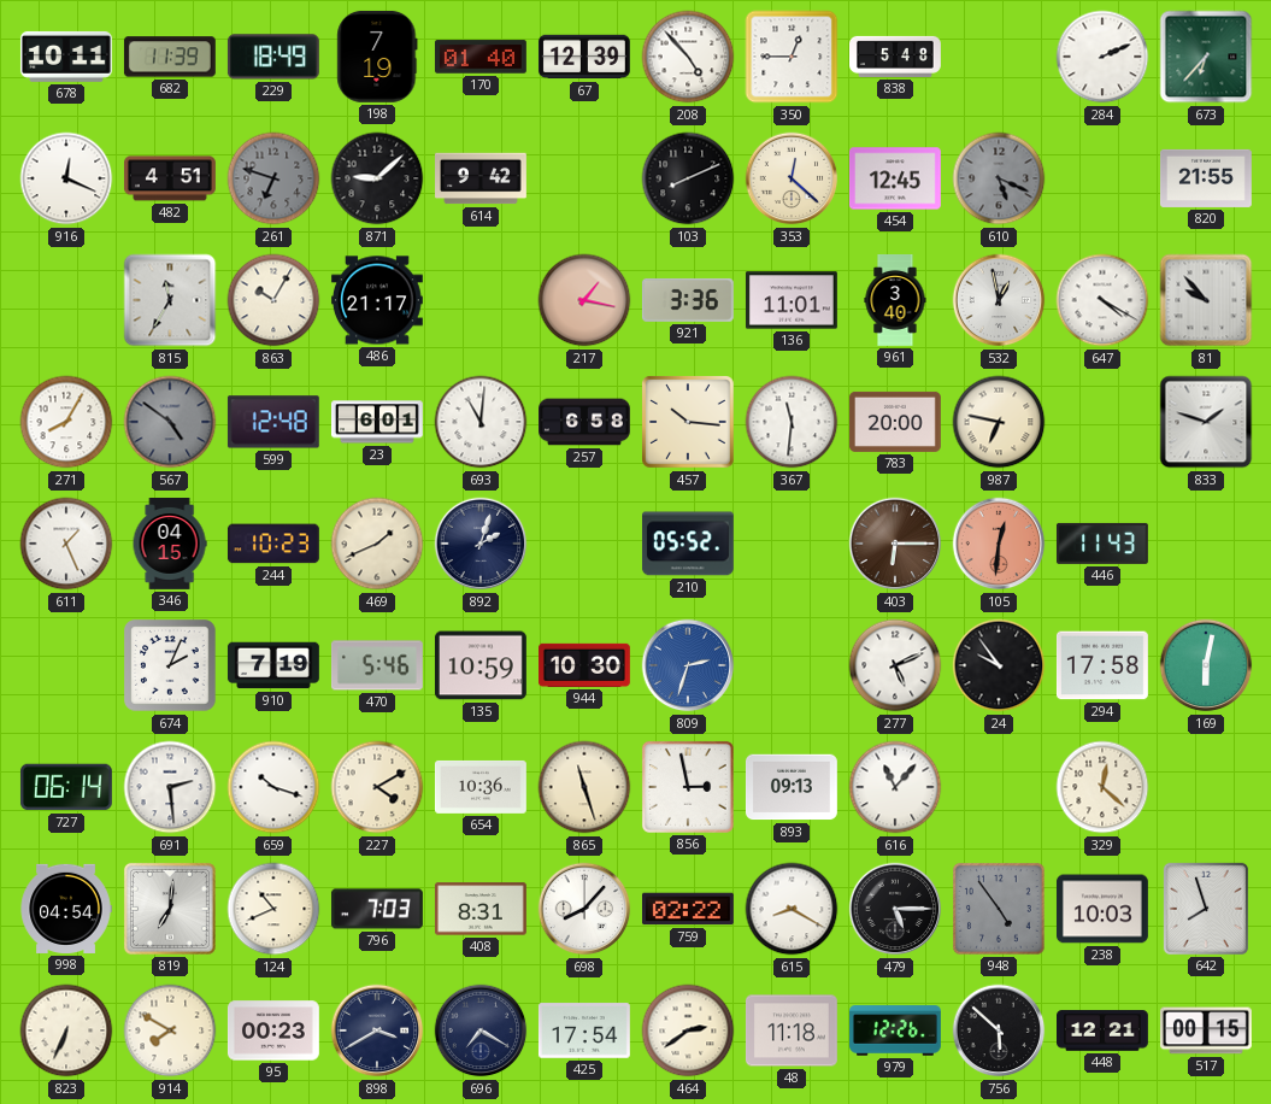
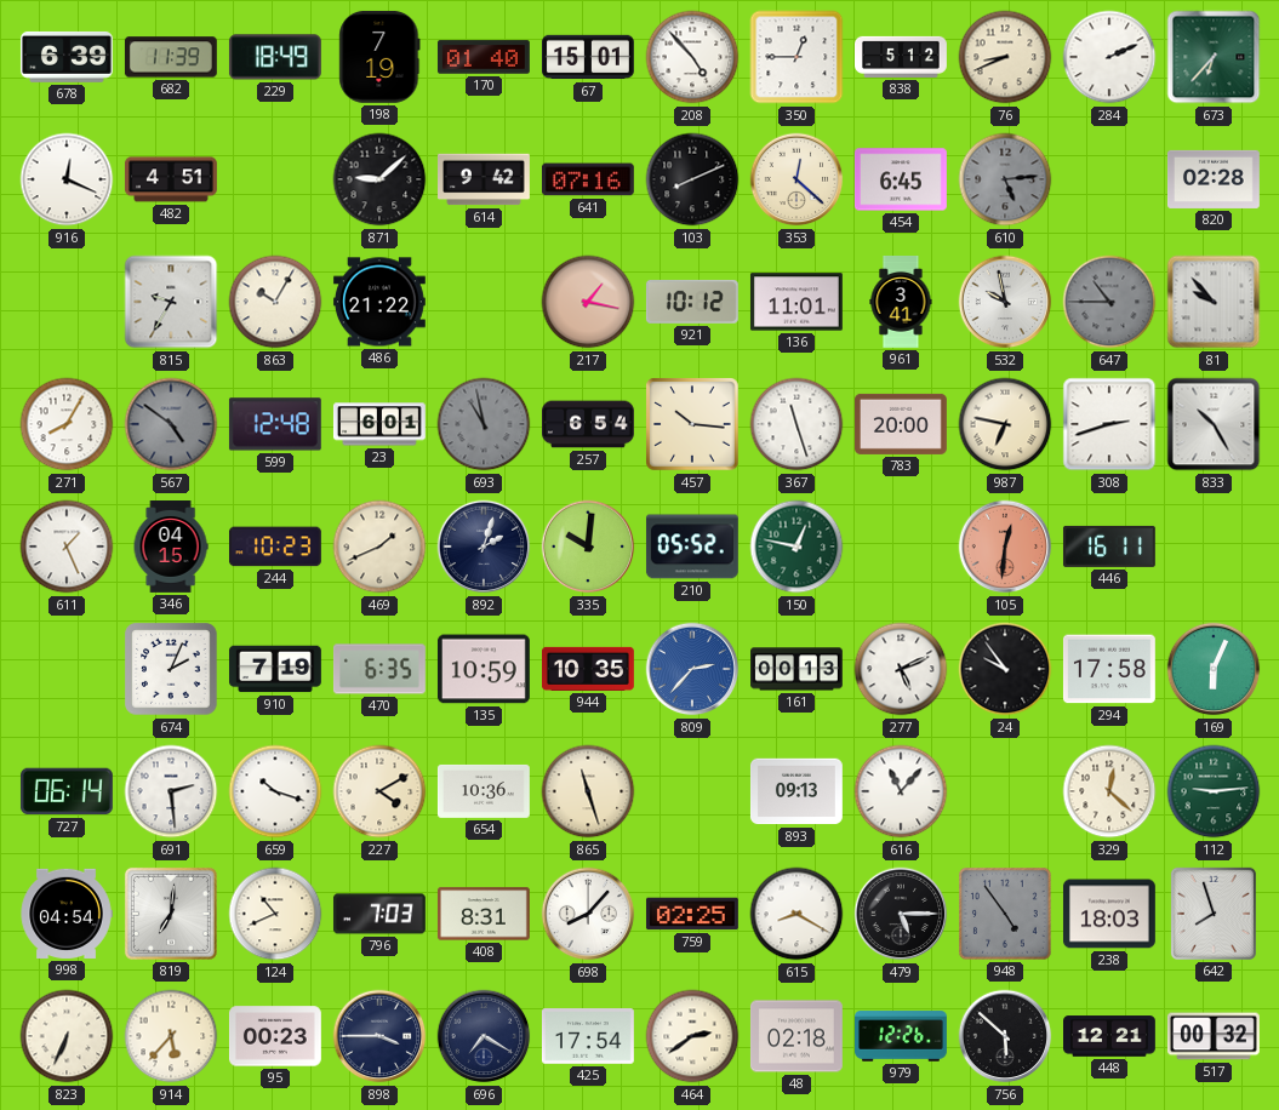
678: 10:11 -> 6:39 (67, 57)
67: 12:39 -> 15:01 (588, 57)
838: 5:48 -> 5:12 (902, 57)
76: none -> 8:41 (1005, 57)
261: 6:48 -> none (273, 178)
641: none -> 07:16 (588, 179)
454: 12:45 -> 6:45 (901, 179)
610: 5:19 -> 5:14 (1005, 179)
820: 21:55 -> 02:28 (1215, 179)
815: 11:35 -> 9:35 (171, 302)
486: 21:17 -> 21:22 (379, 302)
921: 3:36 -> 10:12 (692, 302)
961: 3:40 -> 3:41 (901, 303)
532: 12:58 -> 9:58 (1005, 302)
647: 4:20 -> 10:45 (1109, 302)
647 dial: white -> grey (1109, 302)
693: 11:01 -> 10:58 (484, 424)
693 dial: white -> grey (484, 424)
257: 6:58 -> 6:54 (589, 424)
367: 11:31 -> 11:27 (796, 424)
308: none -> 2:42 (1109, 424)
833: 1:48 -> 10:25 (1214, 424)
335: none -> 10:01 (588, 547)
150: none -> 12:47 (796, 547)
403: 6:15 -> none (895, 544)
446: 11:43 -> 16:11 (1109, 547)
470: 5:46 -> 6:35 (379, 669)
944: 10:30 -> 10:35 (589, 669)
809: 2:33 -> 2:37 (692, 669)
161: none -> 00:13 (798, 669)
169: 6:02 -> 6:04 (1214, 669)
856: 2:58 -> none (688, 787)
112: none -> 9:14 (1214, 791)
759: 02:22 -> 02:25 (692, 914)
238: 10:03 -> 18:03 (1109, 914)
914: 7:50 -> 5:37 (171, 1036)
898: 3:40 -> 3:45 (379, 1036)
48: 11:18 -> 02:18 (796, 1036)
517: 00:15 -> 00:32 (1214, 1036)
